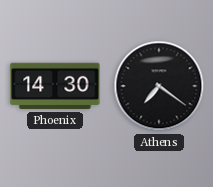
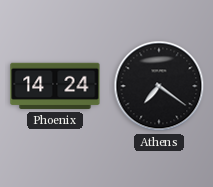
Phoenix: 14:30 -> 14:24 (55, 86)
